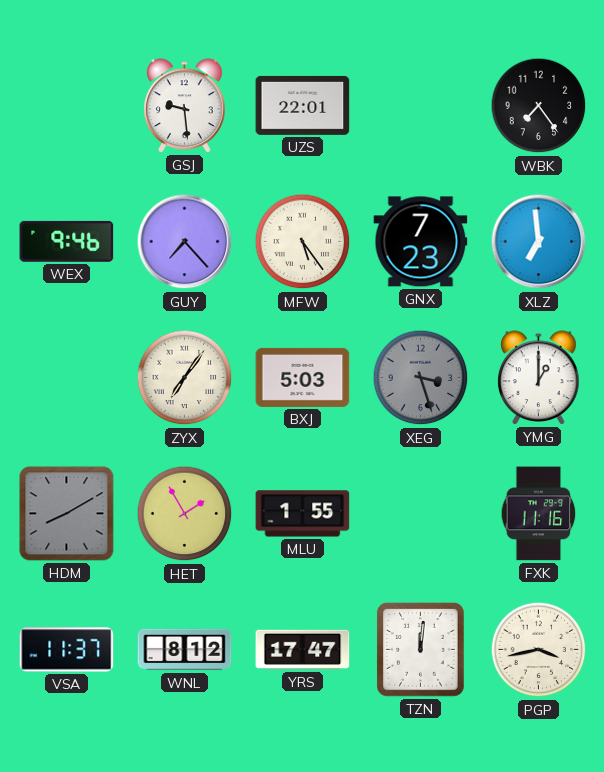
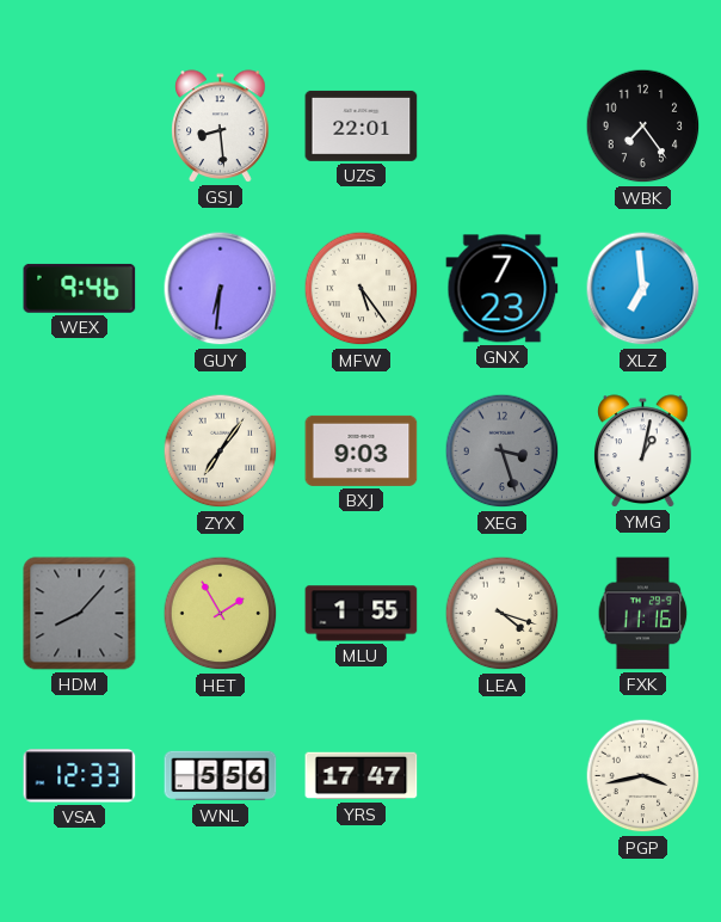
GSJ: 9:29 -> 8:29 (221, 127)
GUY: 7:23 -> 6:31 (221, 289)
BXJ: 5:03 -> 9:03 (362, 450)
YMG: 1:00 -> 1:02 (643, 451)
HDM: 8:10 -> 8:07 (80, 614)
LEA: none -> 4:18 (503, 614)
VSA: 11:37 -> 12:33 (80, 776)
WNL: 8:12 -> 5:56 (221, 776)
TZN: 12:01 -> none (421, 650)
